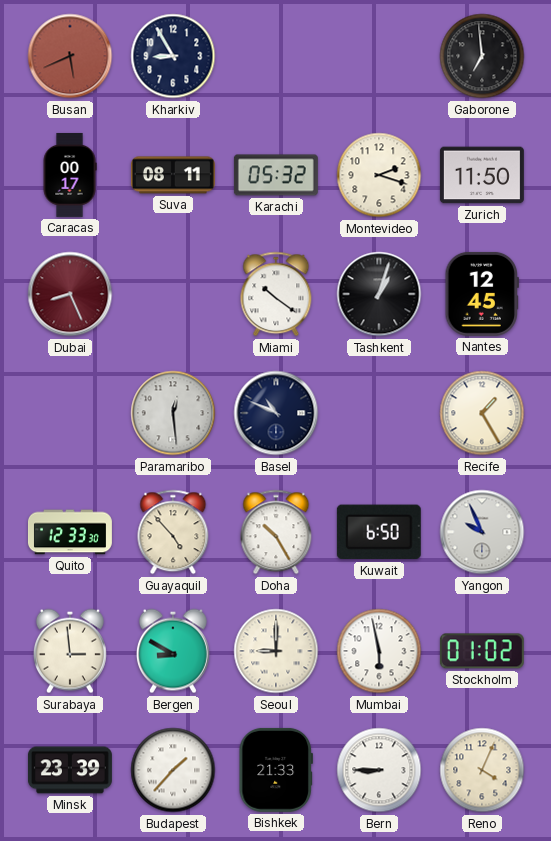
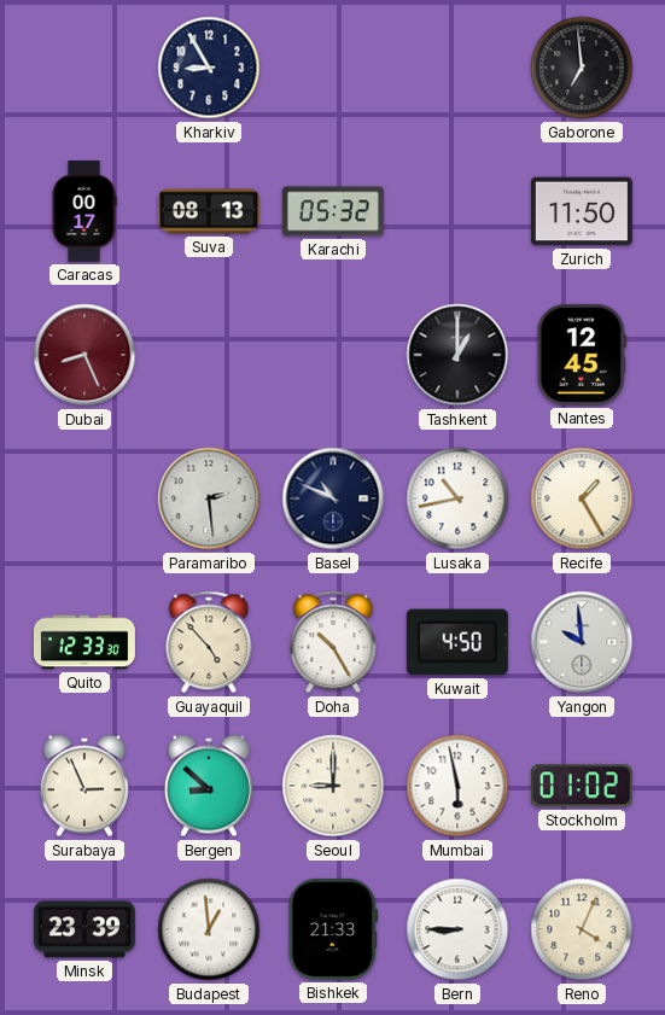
Busan: 5:41 -> none (70, 56)
Suva: 08:11 -> 08:13 (209, 211)
Montevideo: 2:18 -> none (379, 175)
Miami: 10:21 -> none (276, 294)
Tashkent: 1:03 -> 1:00 (457, 355)
Paramaribo: 12:29 -> 2:29 (209, 498)
Lusaka: none -> 10:43 (457, 498)
Kuwait: 6:50 -> 4:50 (457, 642)
Yangon: 9:56 -> 9:59 (582, 642)
Surabaya: 2:59 -> 2:56 (84, 786)
Bergen: 8:50 -> 8:52 (209, 786)
Budapest: 1:37 -> 12:59 (209, 929)
